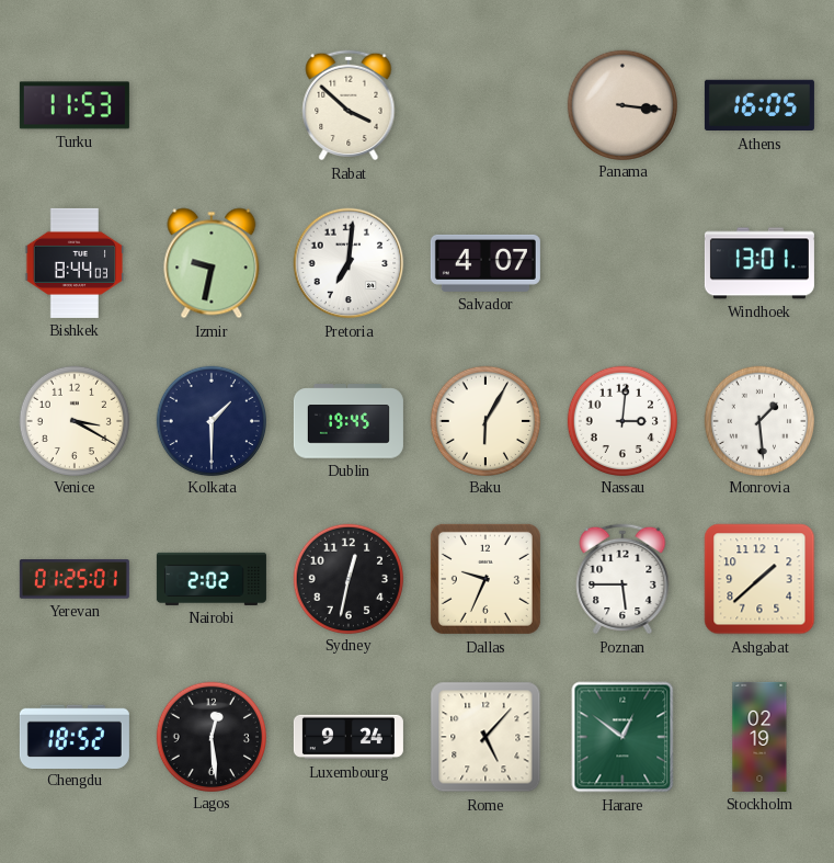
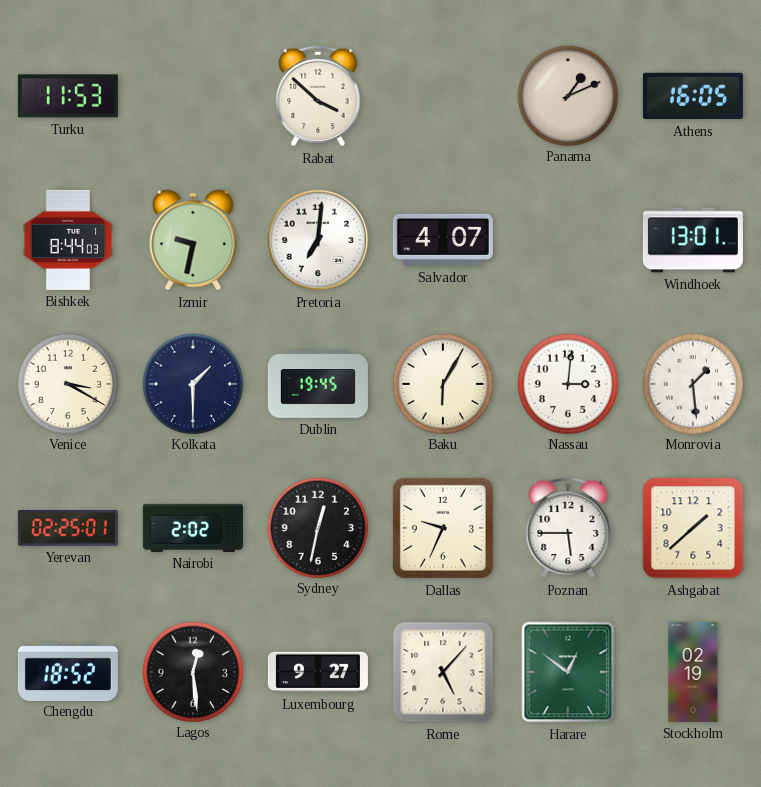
Panama: 3:16 -> 1:11 (567, 95)
Yerevan: 01:25 -> 02:25 (68, 529)
Luxembourg: 9:24 -> 9:27 (318, 672)
